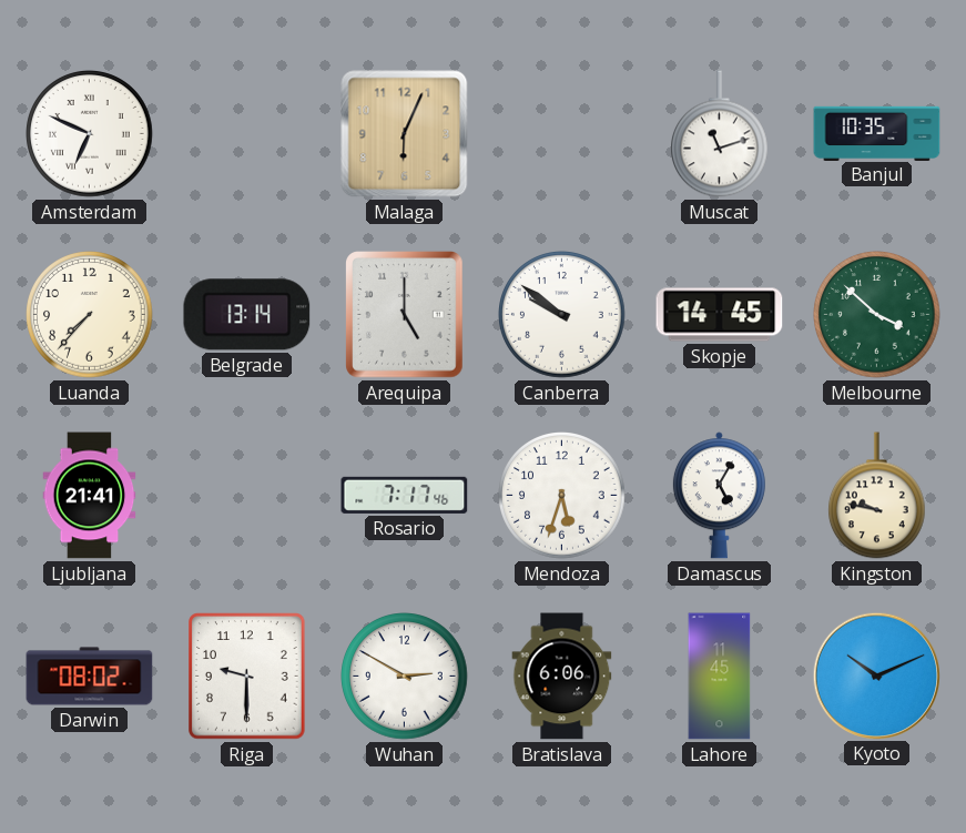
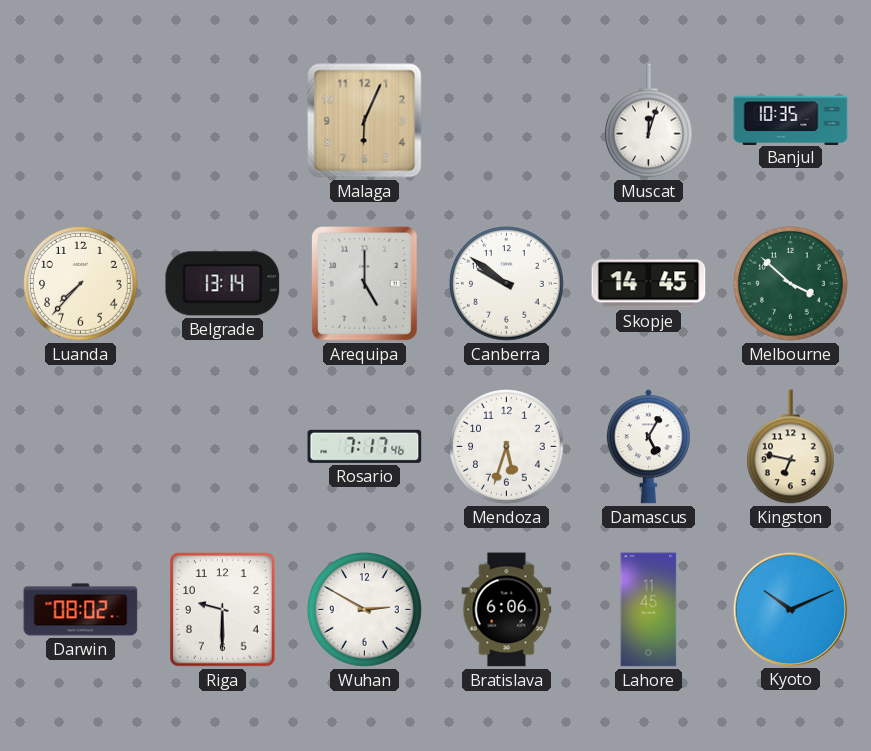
Amsterdam: 6:49 -> none (90, 134)
Muscat: 11:12 -> 12:03 (649, 121)
Ljubljana: 21:41 -> none (90, 496)
Kingston: 9:47 -> 6:47 (791, 447)
